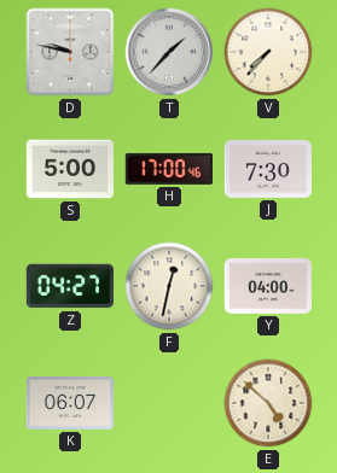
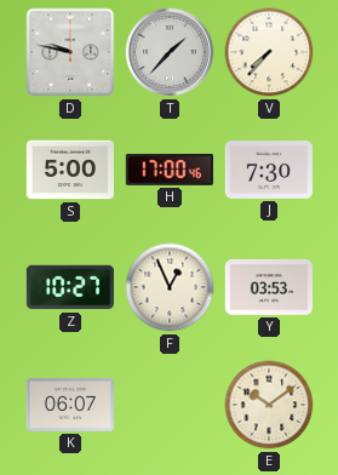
Z: 04:27 -> 10:27 (70, 287)
F: 12:32 -> 12:56 (170, 287)
Y: 04:00 -> 03:53 (269, 287)
E: 4:52 -> 10:09 (269, 405)
